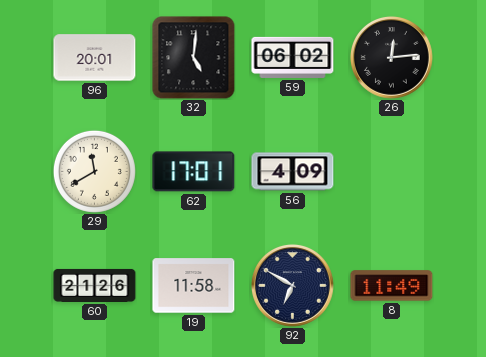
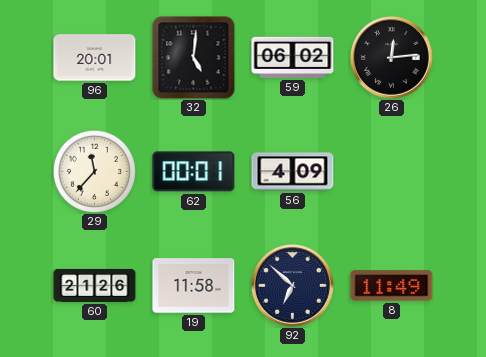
29: 11:40 -> 11:37 (94, 171)
62: 17:01 -> 00:01 (194, 172)
92: 6:50 -> 6:52 (293, 286)
